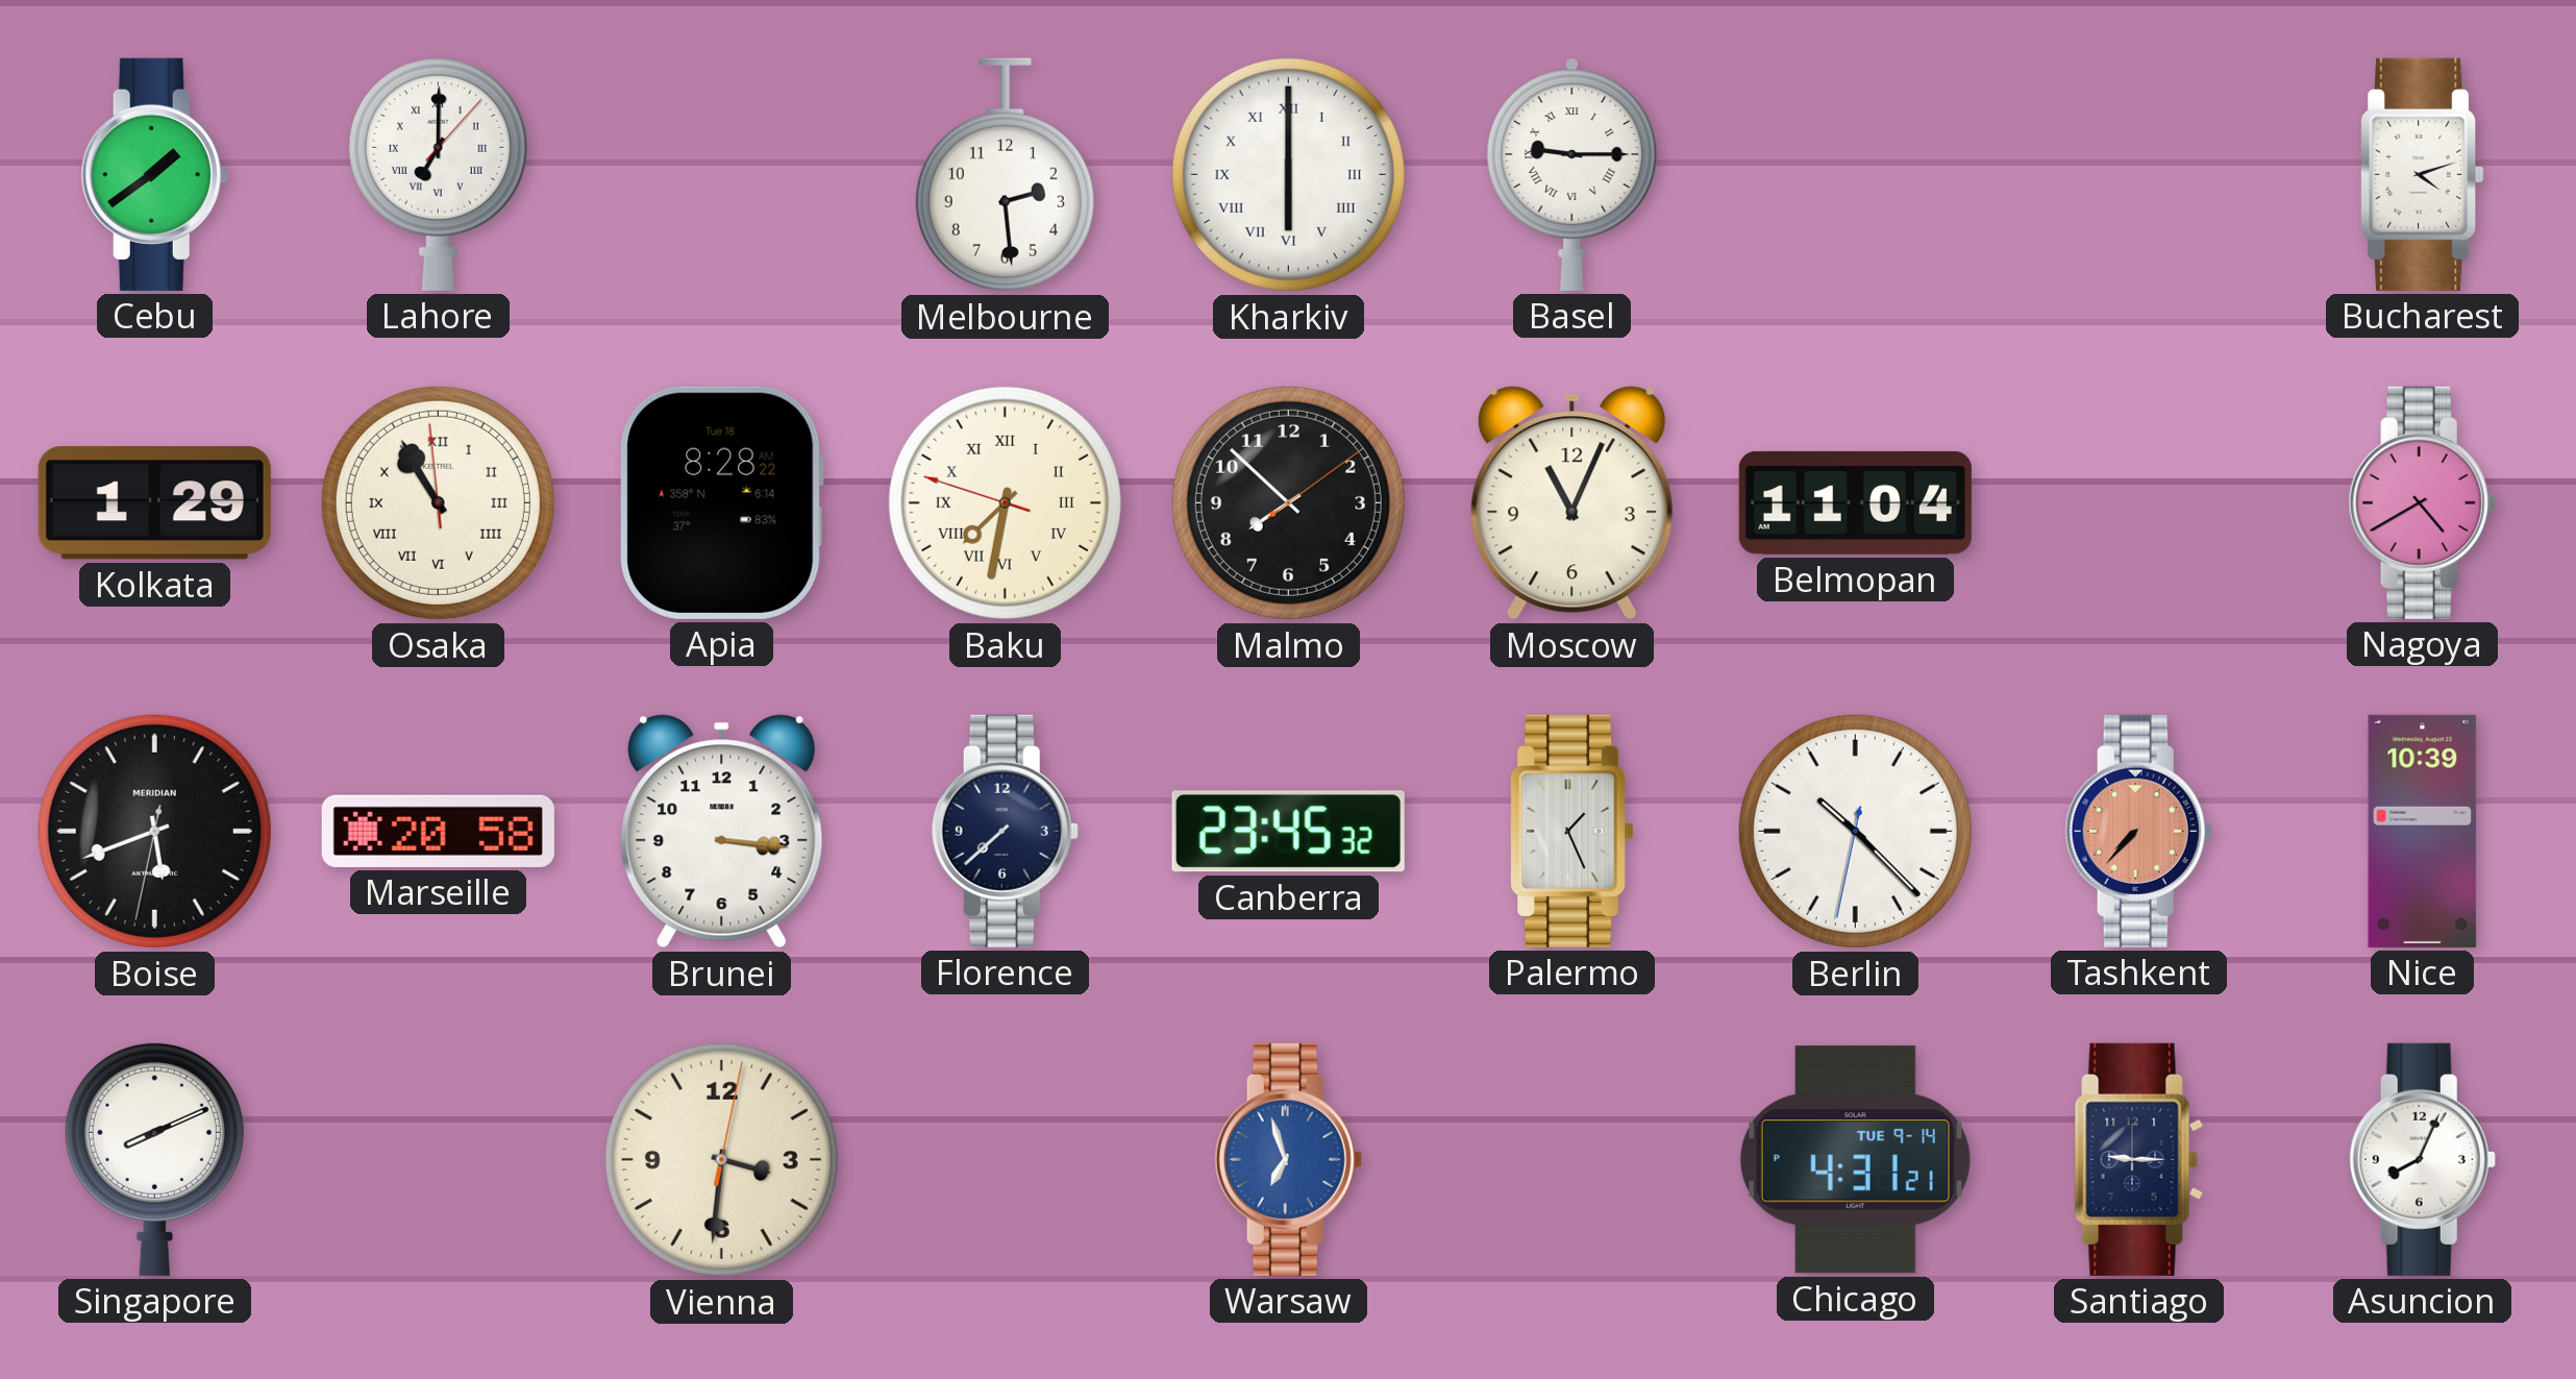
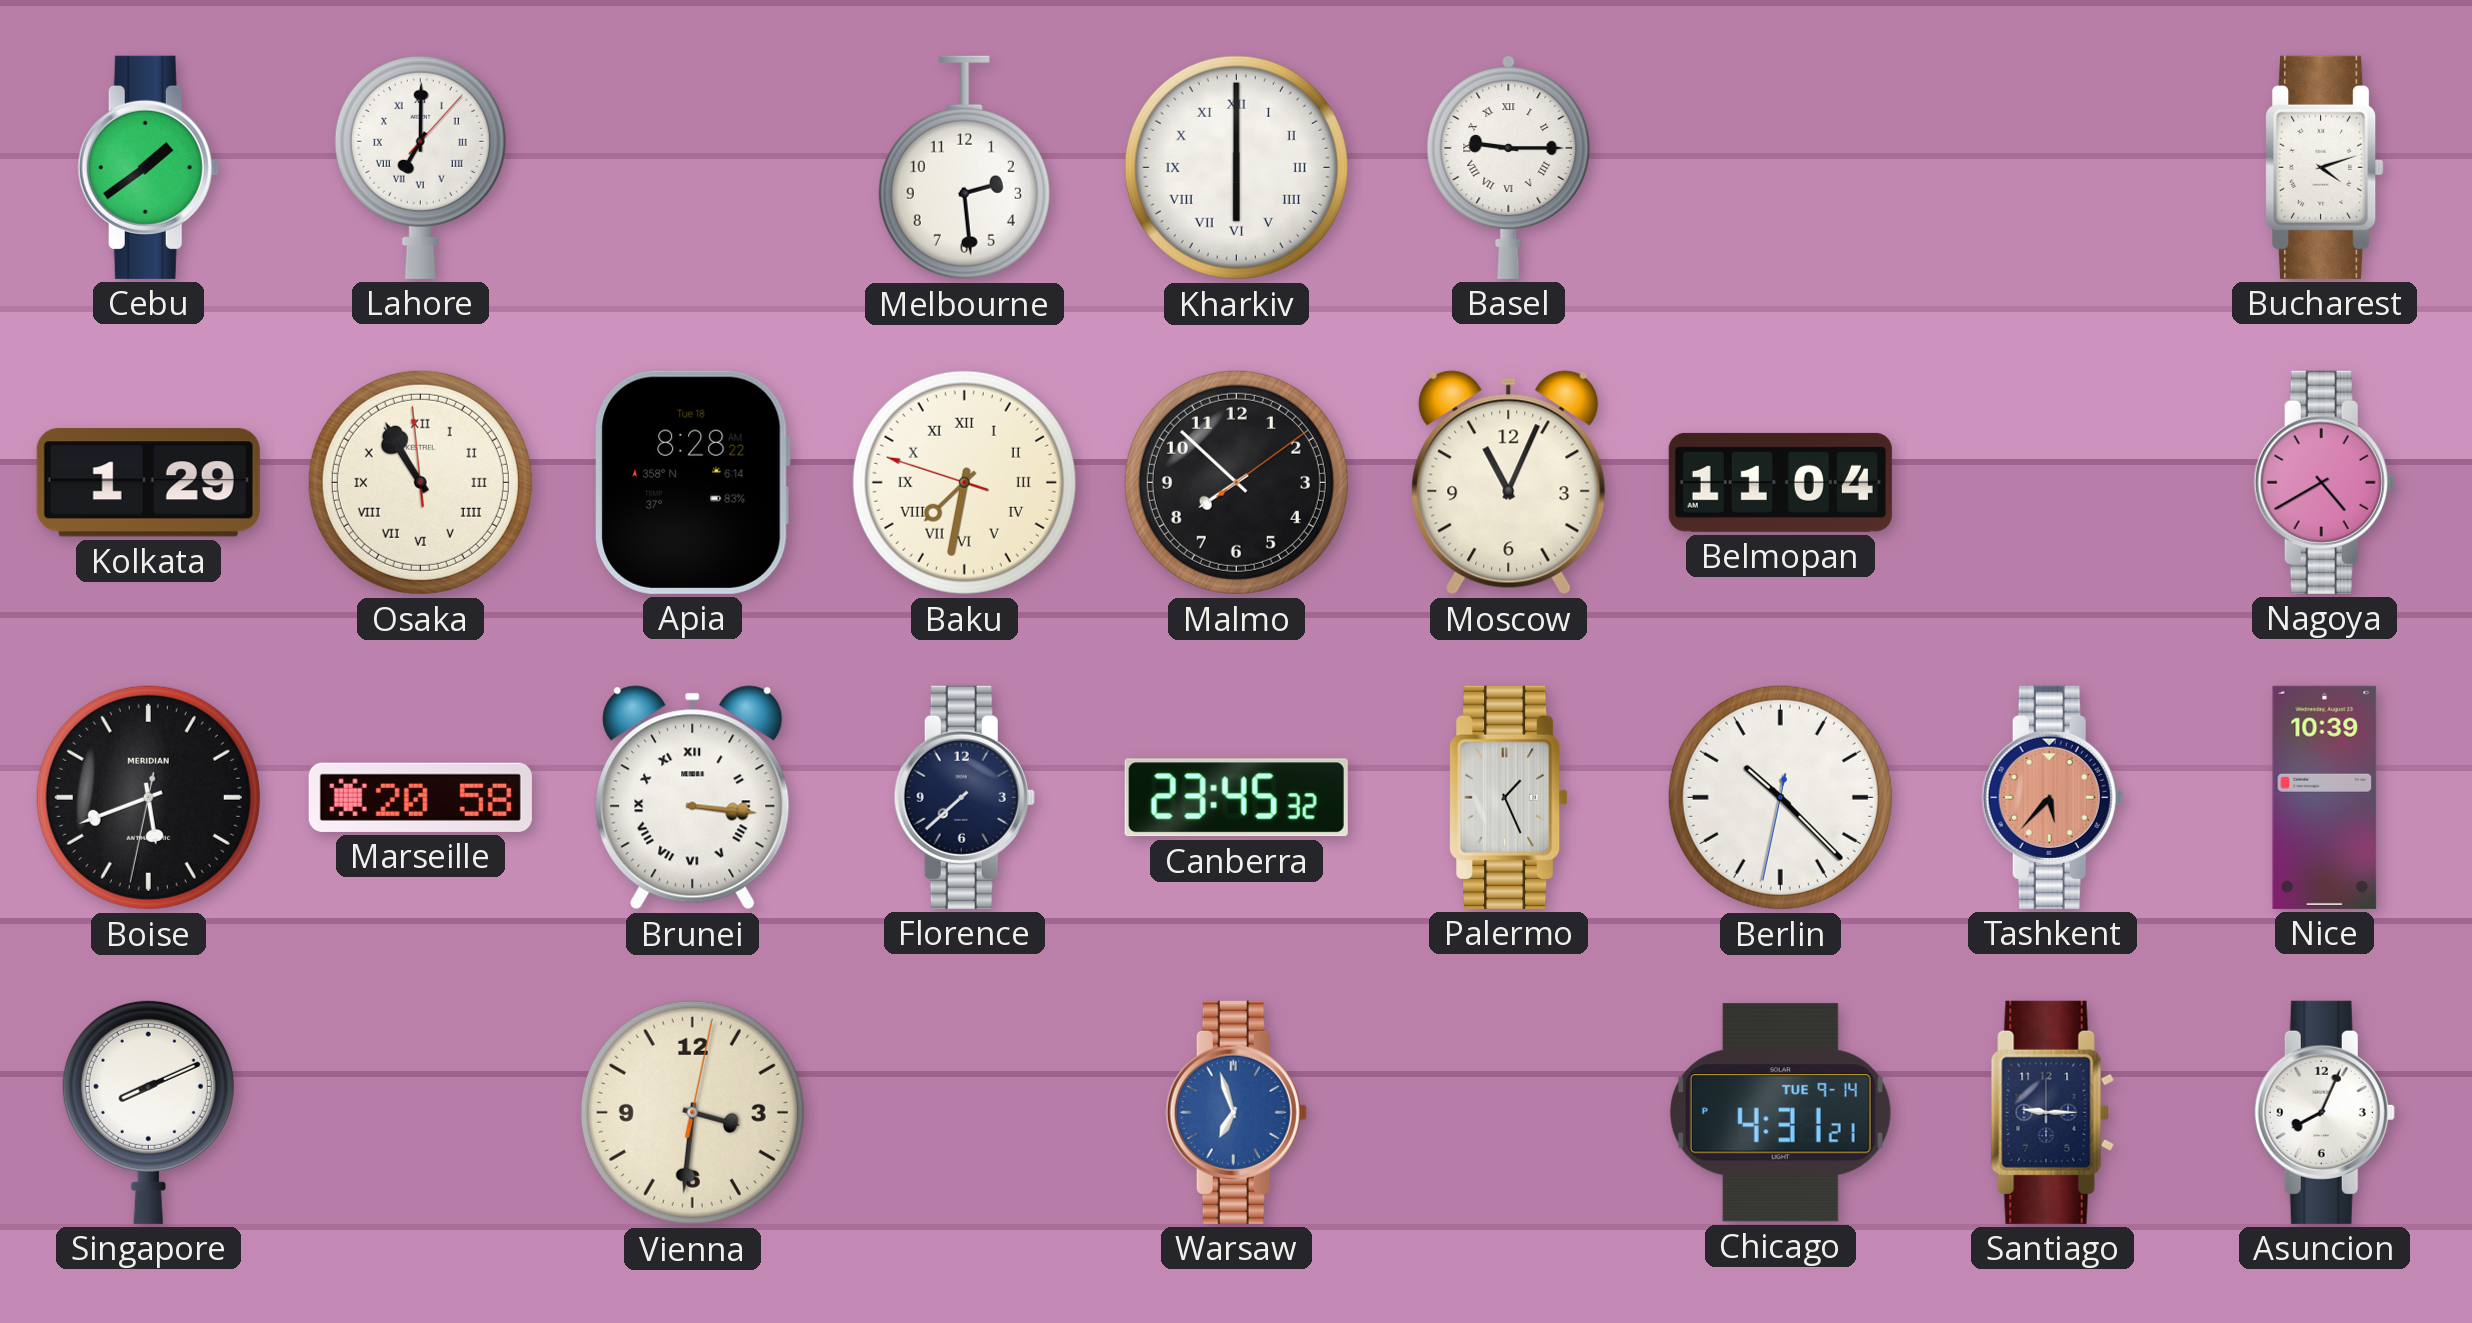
Brunei numerals: Arabic -> Roman (693, 798)
Tashkent: 7:37 -> 5:37 (2052, 797)
